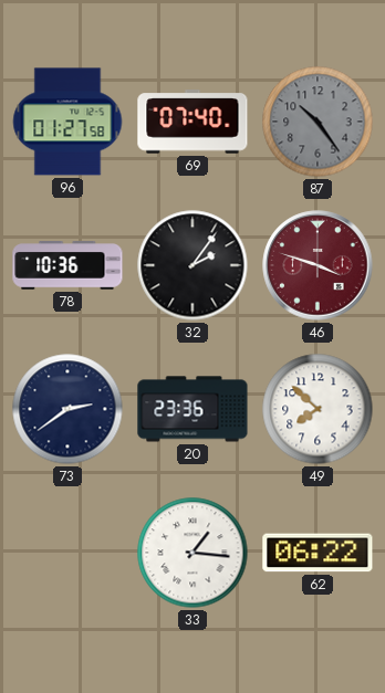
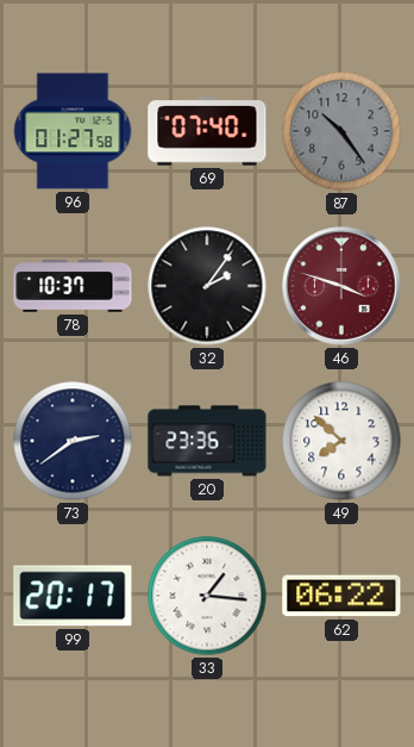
78: 10:36 -> 10:37 (73, 286)
99: none -> 20:17 (73, 596)
